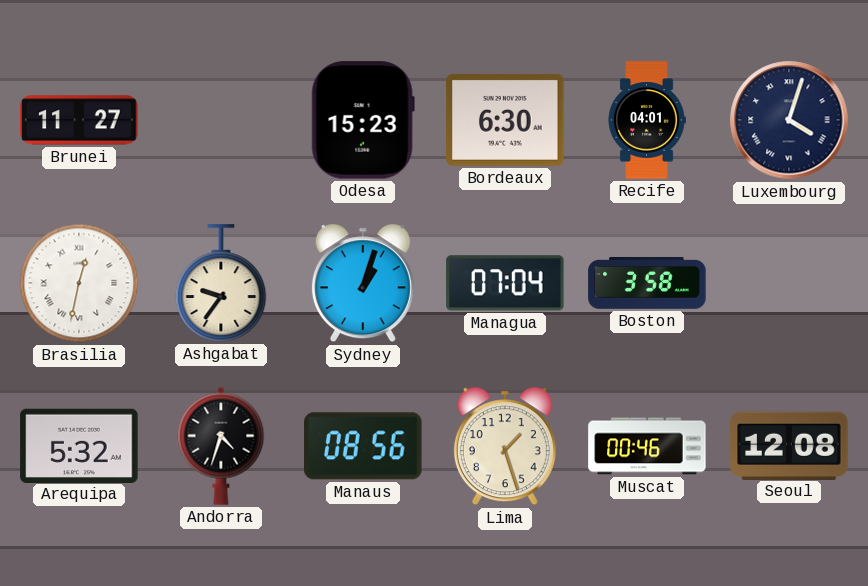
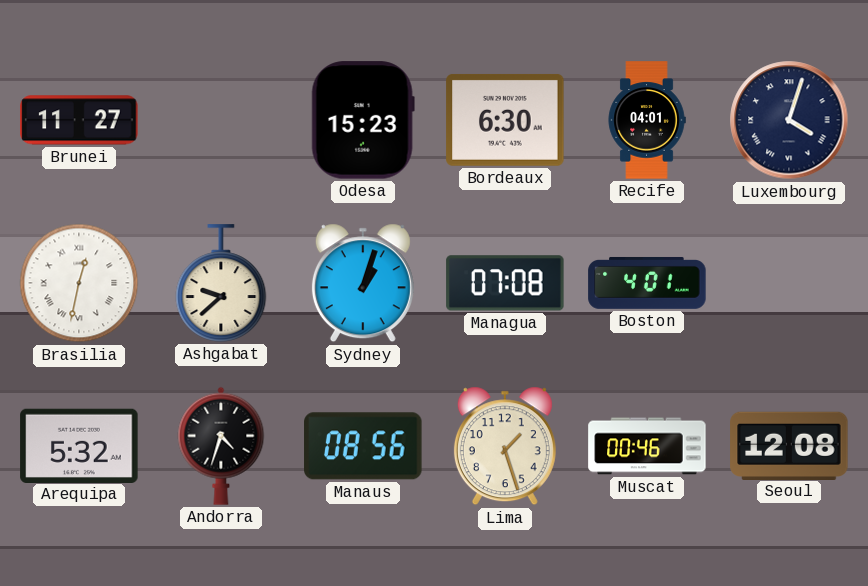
Ashgabat: 9:36 -> 9:38 (221, 283)
Managua: 07:04 -> 07:08 (505, 283)
Boston: 3:58 -> 4:01 (647, 283)
